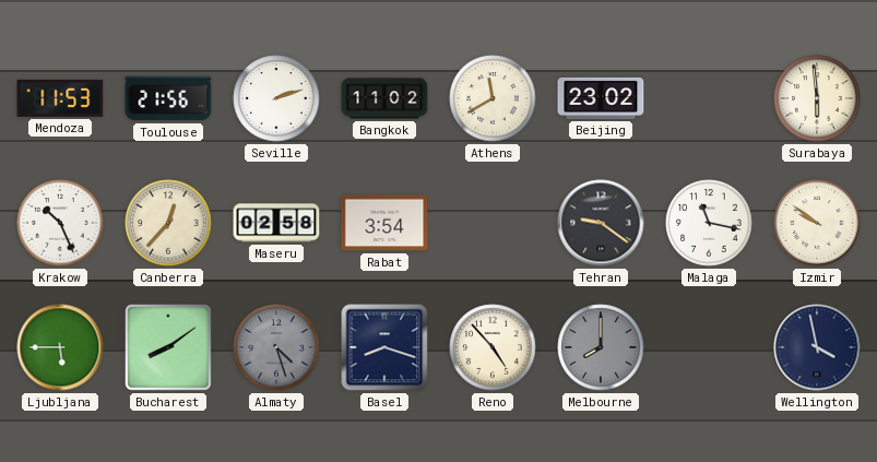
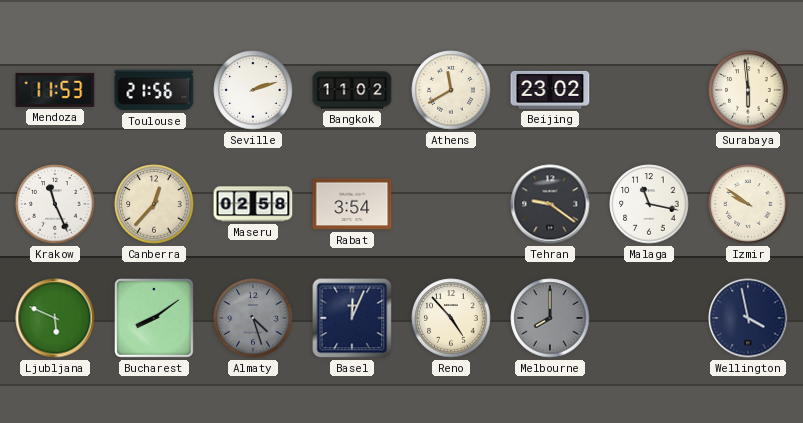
Krakow: 10:26 -> 11:26 (55, 204)
Ljubljana: 5:45 -> 5:49 (55, 318)
Basel: 8:18 -> 12:04 (352, 318)
